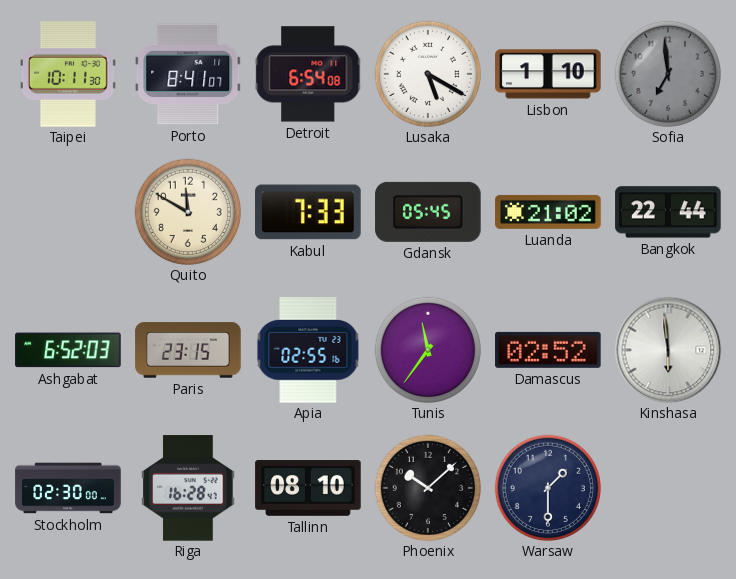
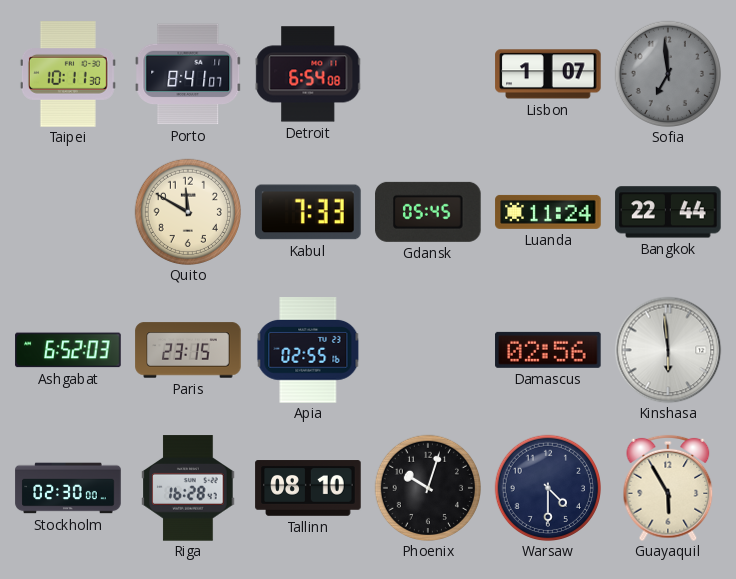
Lusaka: 5:20 -> none (427, 73)
Lisbon: 1:10 -> 1:07 (548, 74)
Luanda: 21:02 -> 11:24 (548, 212)
Tunis: 11:36 -> none (427, 349)
Damascus: 02:52 -> 02:56 (548, 350)
Phoenix: 10:08 -> 10:03 (427, 487)
Warsaw: 1:30 -> 4:30 (547, 487)
Guayaquil: none -> 5:55 (668, 488)
